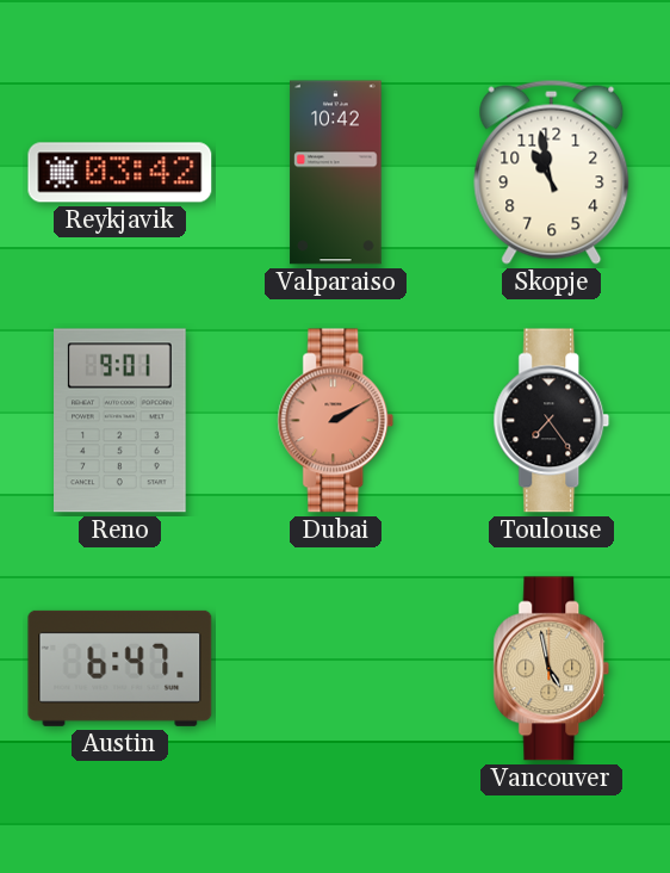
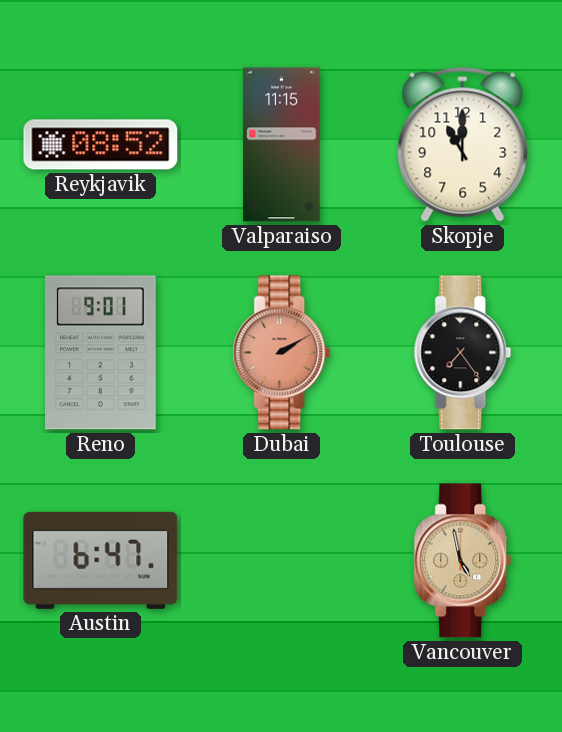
Reykjavik: 03:42 -> 08:52 (101, 145)
Valparaiso: 10:42 -> 11:15 (282, 145)
Skopje: 10:58 -> 11:00 (463, 144)
